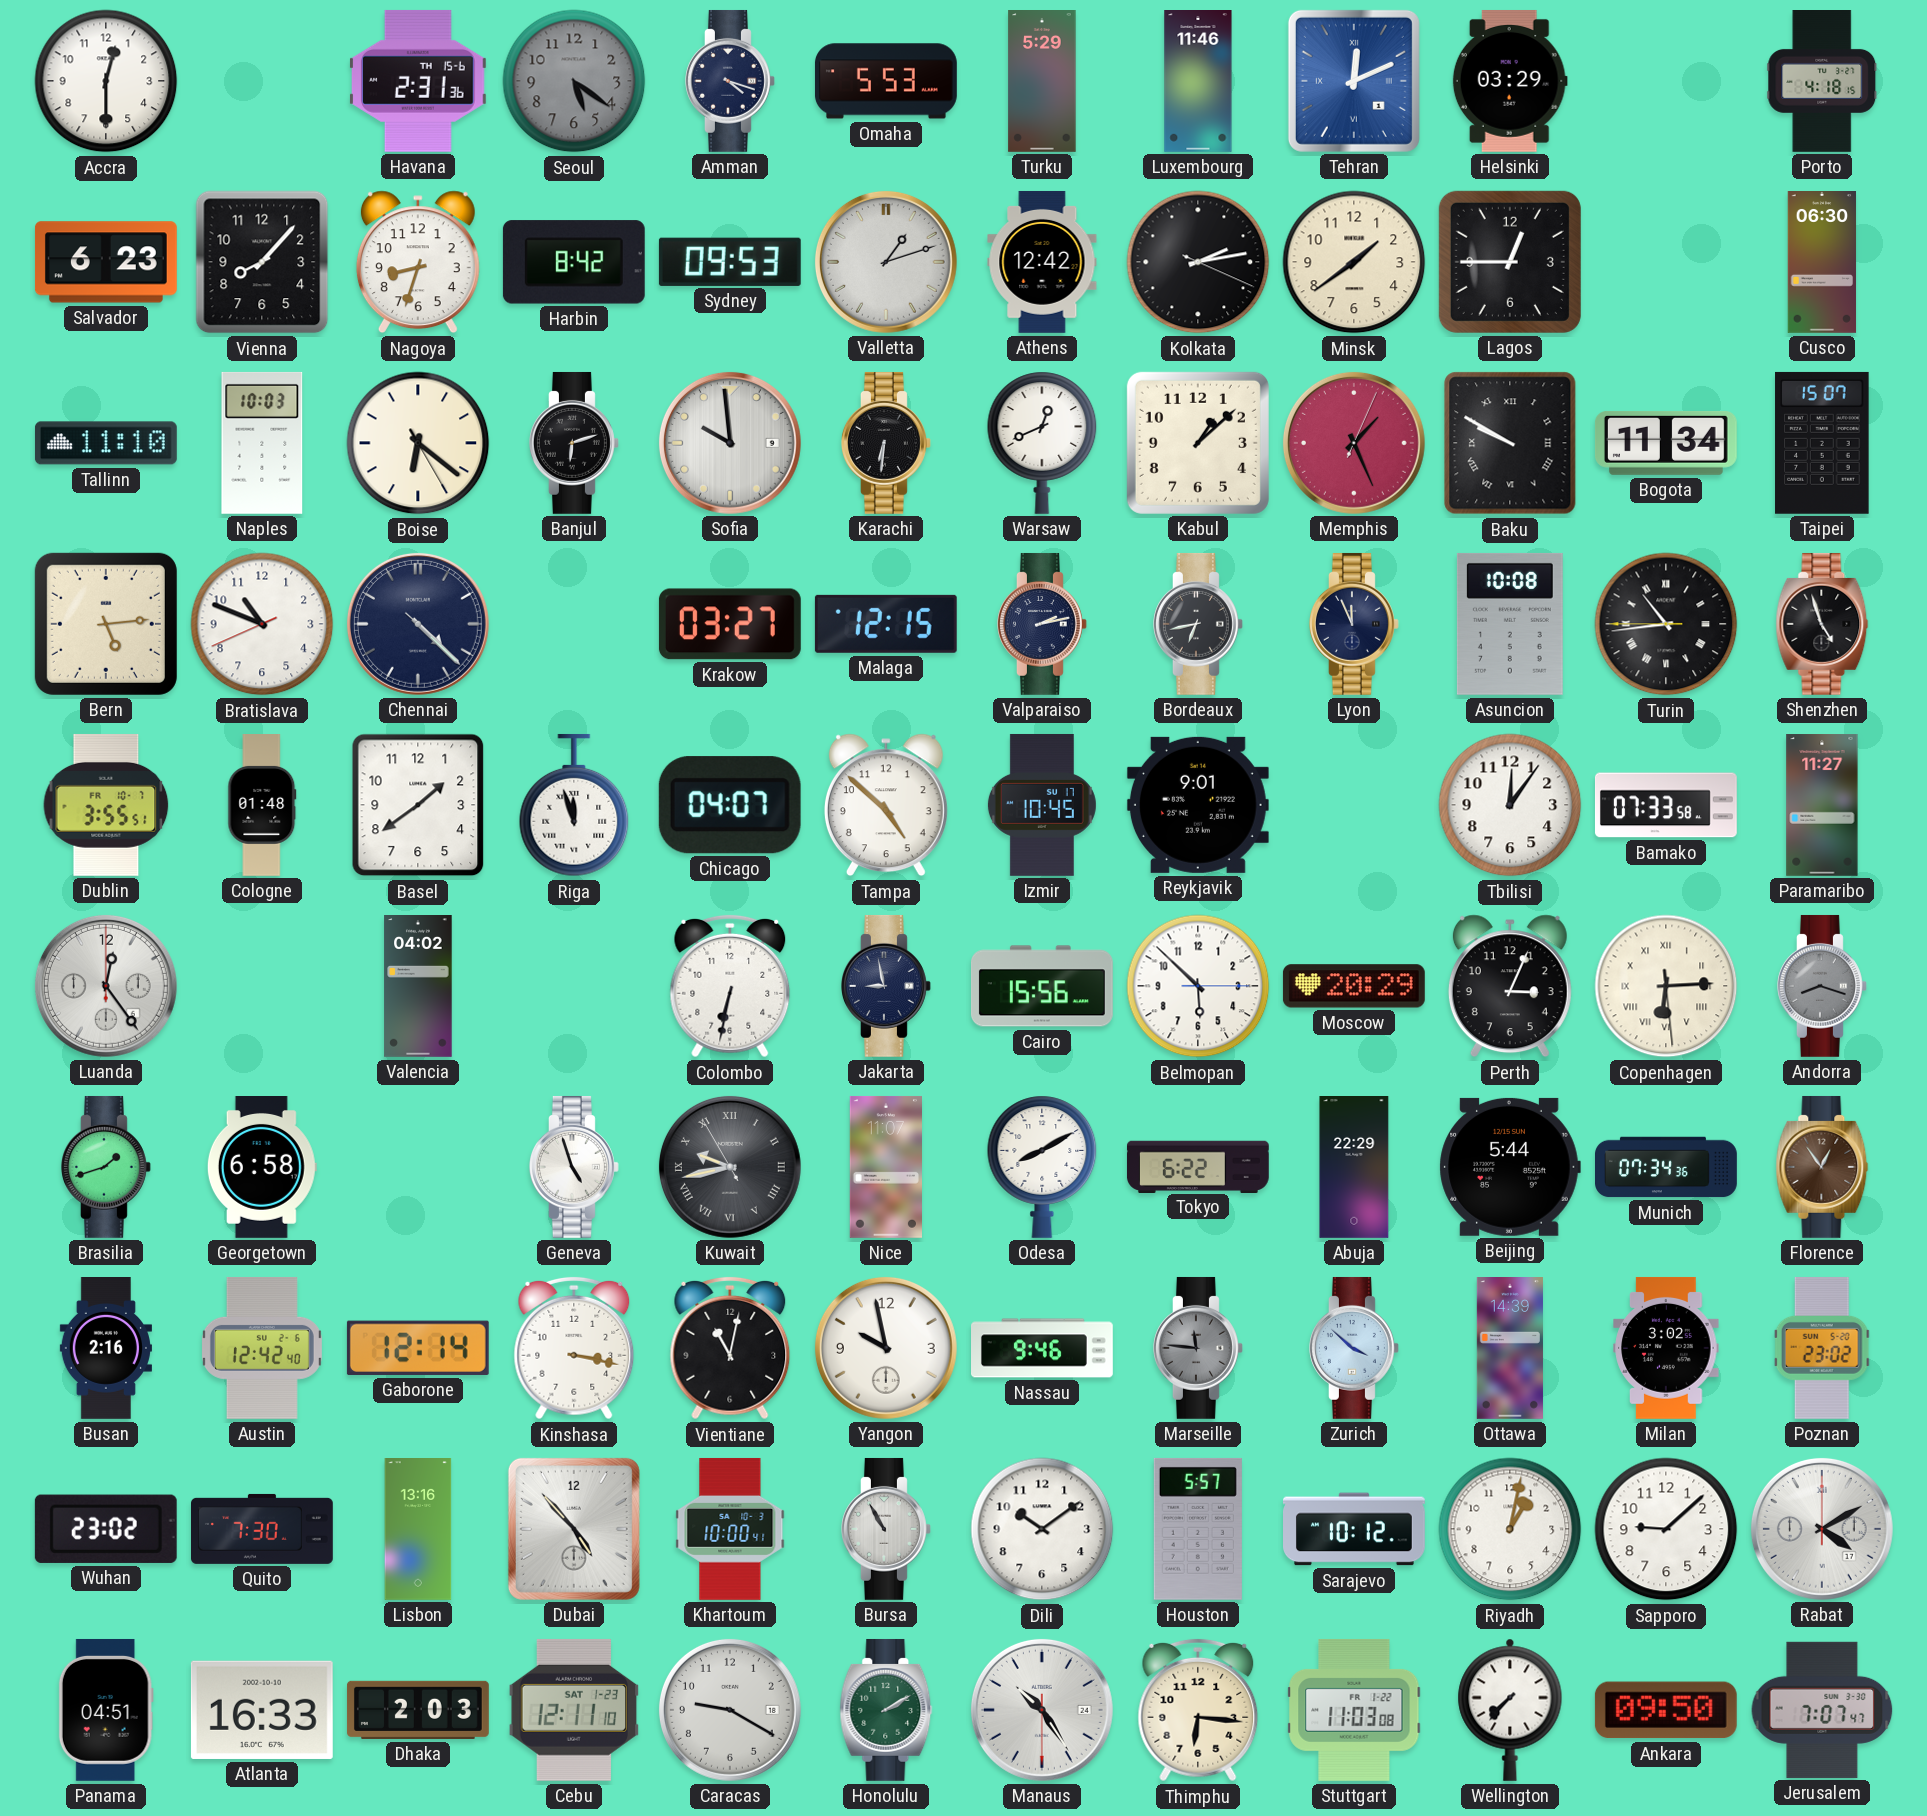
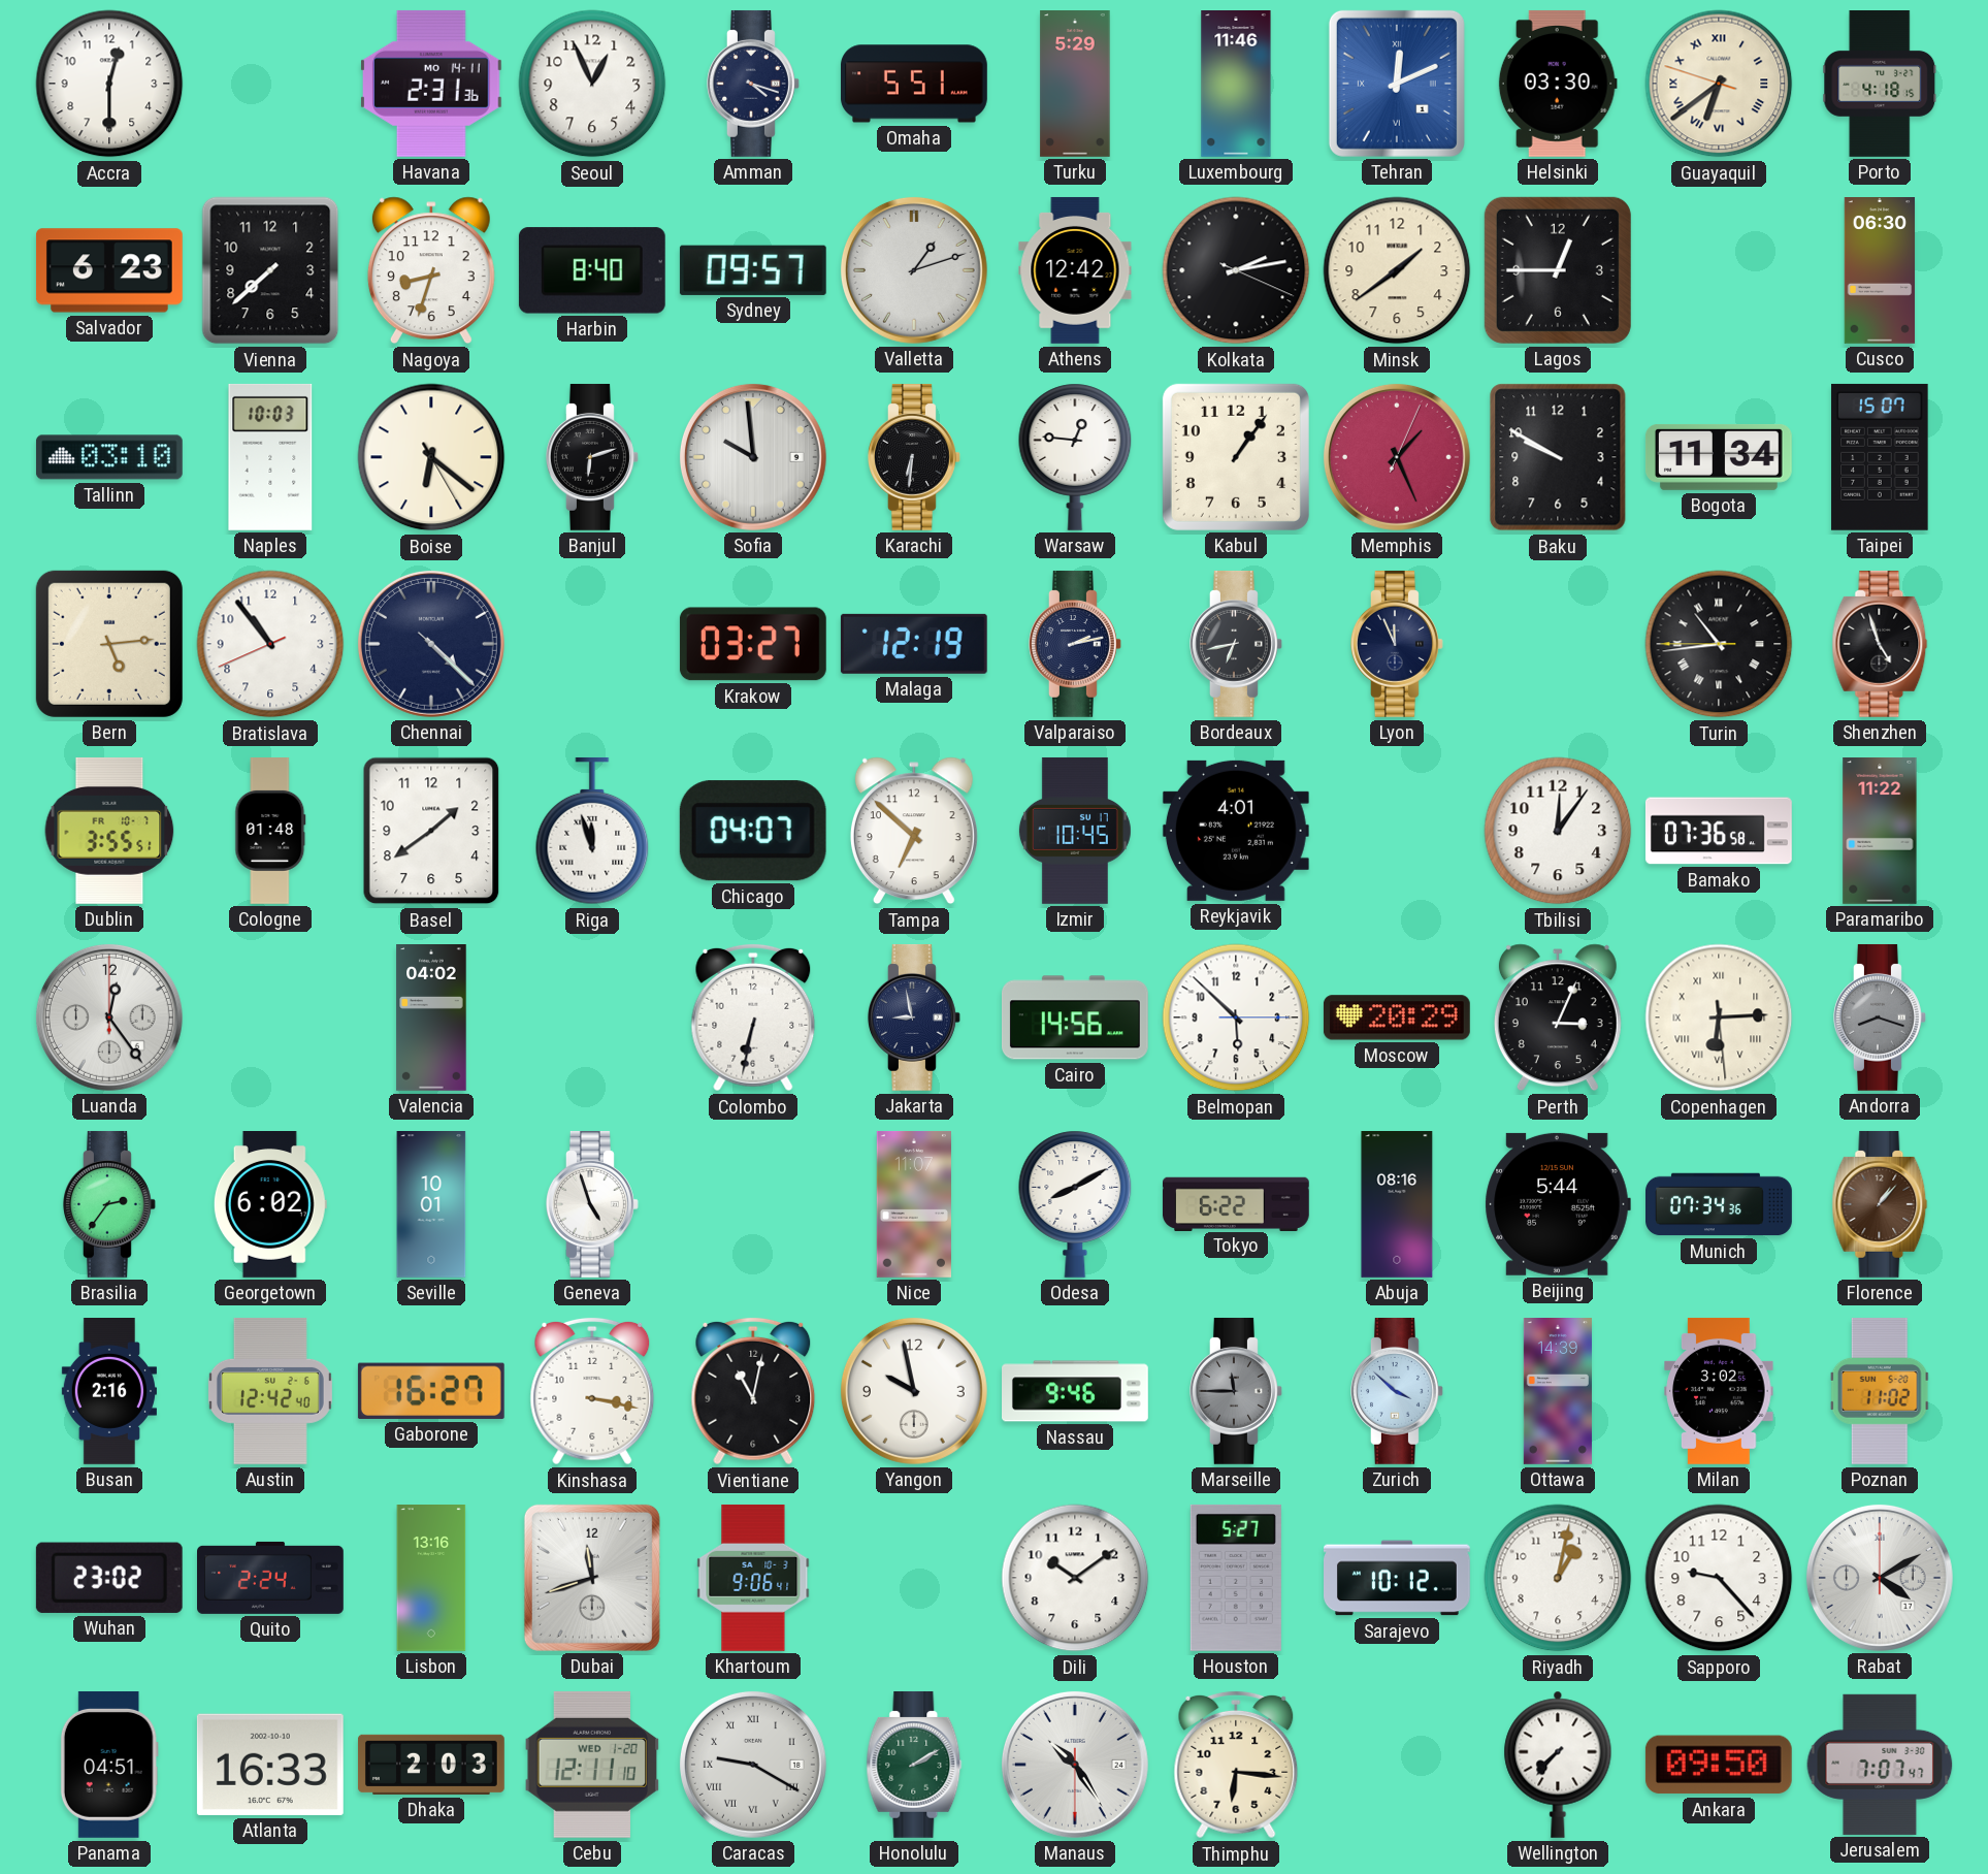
Havana date: TH 15-6 -> MO 14-11 (431, 84)
Seoul: 5:21 -> 12:56 (592, 84)
Seoul dial: grey -> white (592, 84)
Omaha: 5:53 -> 5:51 (914, 84)
Helsinki: 03:29 -> 03:30 (1558, 84)
Guayaquil: none -> 6:38 (1719, 84)
Vienna: 8:07 -> 7:38 (270, 270)
Harbin: 8:42 -> 8:40 (592, 270)
Sydney: 09:53 -> 09:57 (753, 270)
Tallinn: 11:10 -> 03:10 (109, 457)
Warsaw: 12:41 -> 12:46 (1075, 457)
Kabul: 1:08 -> 1:06 (1236, 457)
Baku numerals: Roman -> Arabic (1558, 457)
Bratislava: 10:48 -> 10:53 (270, 644)
Malaga: 12:15 -> 12:19 (914, 644)
Asuncion: 10:08 -> none (1510, 624)
Tampa: 4:52 -> 6:52 (914, 831)
Reykjavik: 9:01 -> 4:01 (1236, 831)
Bamako: 07:33 -> 07:36 (1719, 831)
Paramaribo: 11:27 -> 11:22 (1880, 832)
Cairo: 15:56 -> 14:56 (1075, 1017)
Brasilia: 1:42 -> 2:36 (110, 1204)
Georgetown: 6:58 -> 6:02 (270, 1205)
Seville: none -> 10:01 (431, 1205)
Kuwait: 9:42 -> none (730, 1167)
Abuja: 22:29 -> 08:16 (1397, 1205)
Florence: 12:54 -> 1:07 (1880, 1204)
Gaborone: 12:14 -> 16:27 (431, 1391)
Marseille: 11:46 -> 11:45 (1237, 1391)
Poznan: 23:02 -> 11:02 (1880, 1391)
Quito: 7:30 -> 2:24 (271, 1578)
Dubai: 4:53 -> 11:42 (592, 1578)
Khartoum: 10:00 -> 9:06 (753, 1578)
Bursa: 10:55 -> none (887, 1529)
Houston: 5:57 -> 5:27 (1236, 1578)
Sapporo: 9:08 -> 9:23 (1719, 1578)
Cebu date: SAT 1-23 -> WED 1-20 (592, 1765)
Caracas numerals: Arabic -> Roman (753, 1765)
Stuttgart: 11:03 -> none (1354, 1710)
